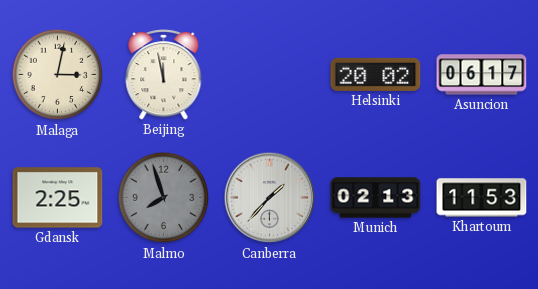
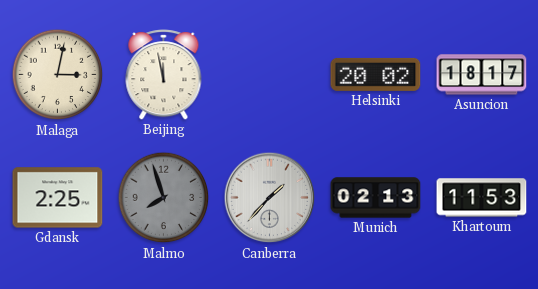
Asuncion: 06:17 -> 18:17 (482, 75)
